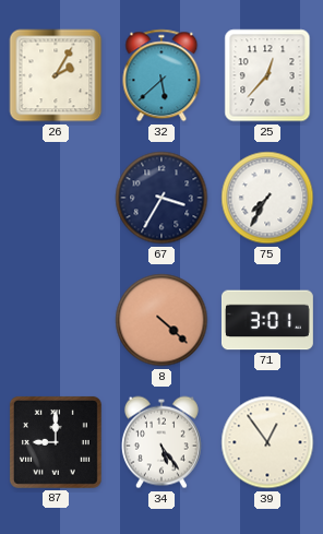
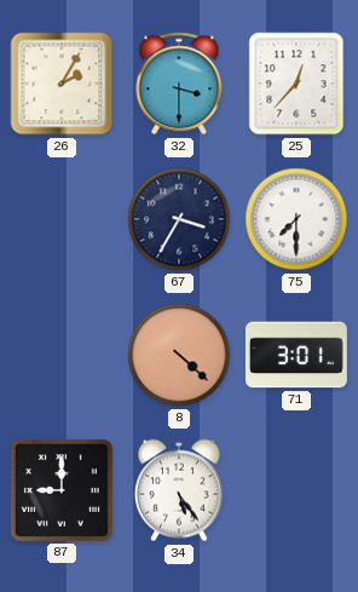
32: 5:38 -> 3:30 (179, 84)
75: 7:35 -> 7:30 (296, 219)
39: 12:54 -> none (267, 442)
